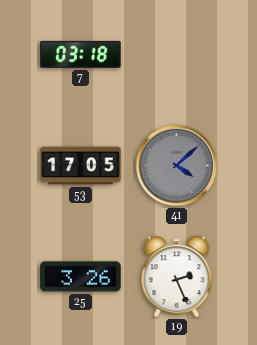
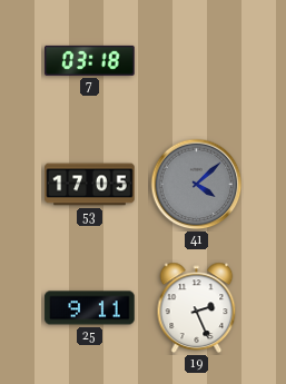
25: 3:26 -> 9:11 (90, 308)
